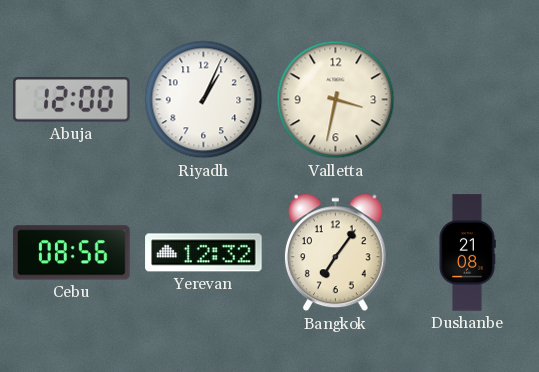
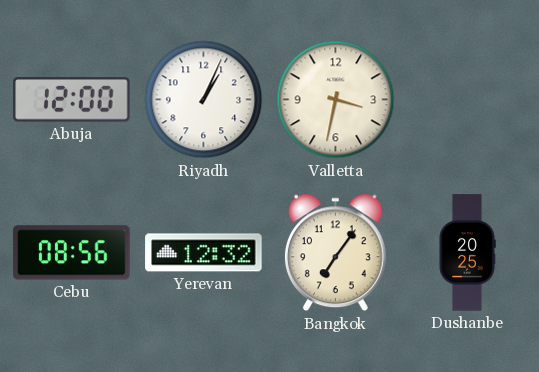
Dushanbe: 21:08 -> 20:25 (467, 253)
